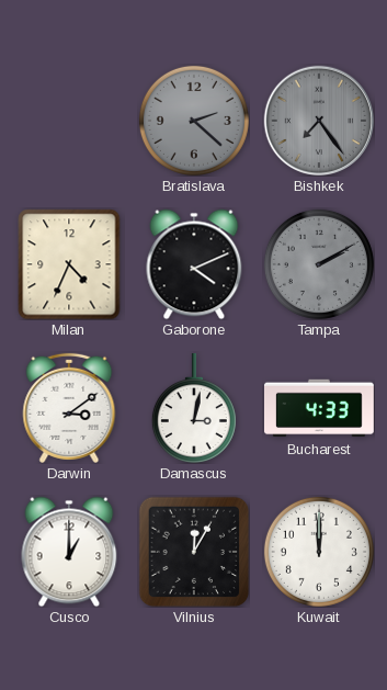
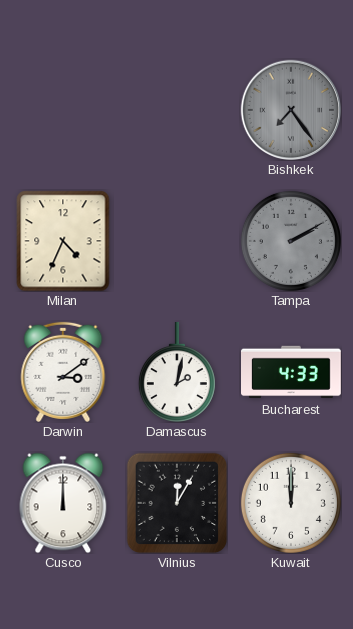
Bratislava: 2:22 -> none (194, 121)
Gaborone: 4:11 -> none (194, 264)
Damascus: 3:02 -> 2:02 (177, 372)
Cusco: 1:00 -> 12:00 (63, 503)
